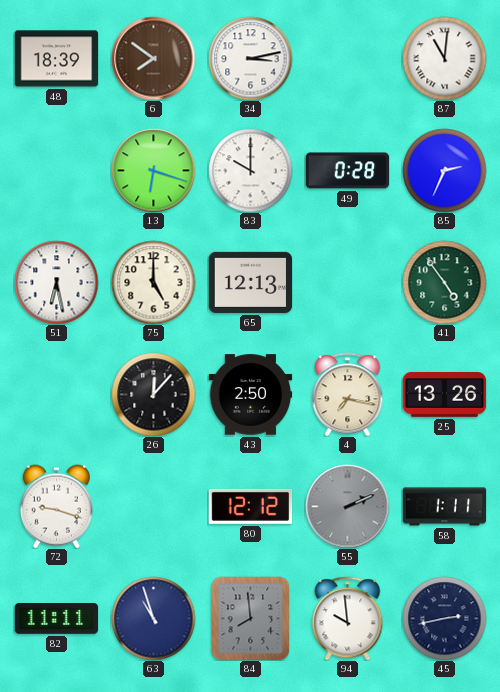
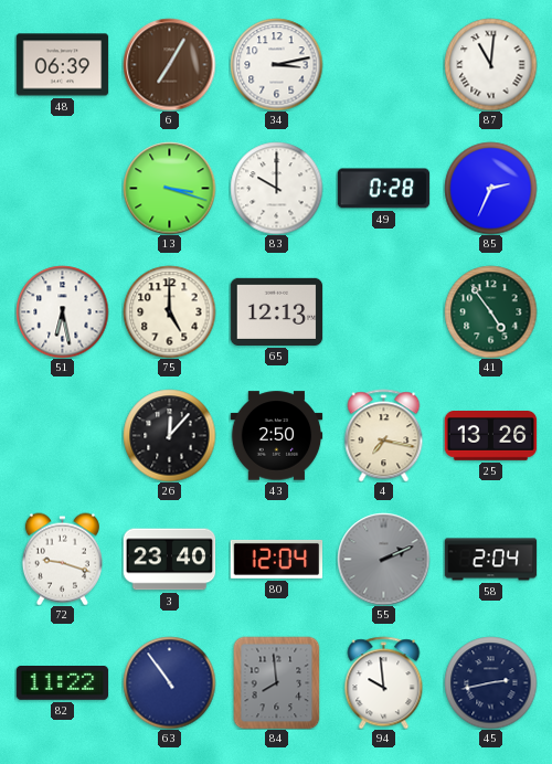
48: 18:39 -> 06:39 (62, 65)
6: 7:51 -> 7:05 (169, 64)
13: 6:18 -> 3:18 (169, 188)
3: none -> 23:40 (169, 560)
80: 12:12 -> 12:04 (276, 559)
58: 1:11 -> 2:04 (490, 560)
82: 11:11 -> 11:22 (62, 683)
63: 10:57 -> 10:54 (169, 682)
